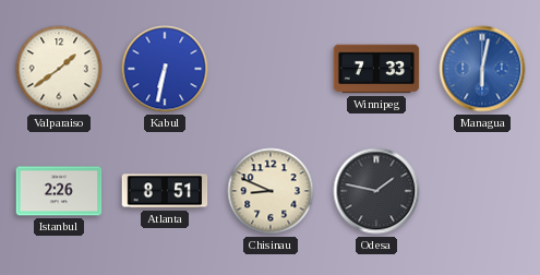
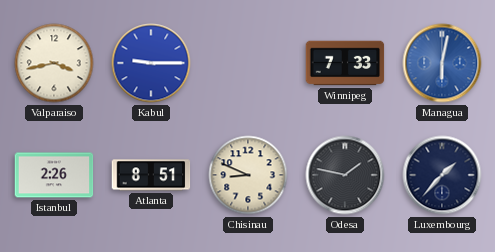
Valparaiso: 1:39 -> 3:43 (54, 63)
Kabul: 6:32 -> 9:15 (151, 63)
Luxembourg: none -> 1:37 (442, 175)
